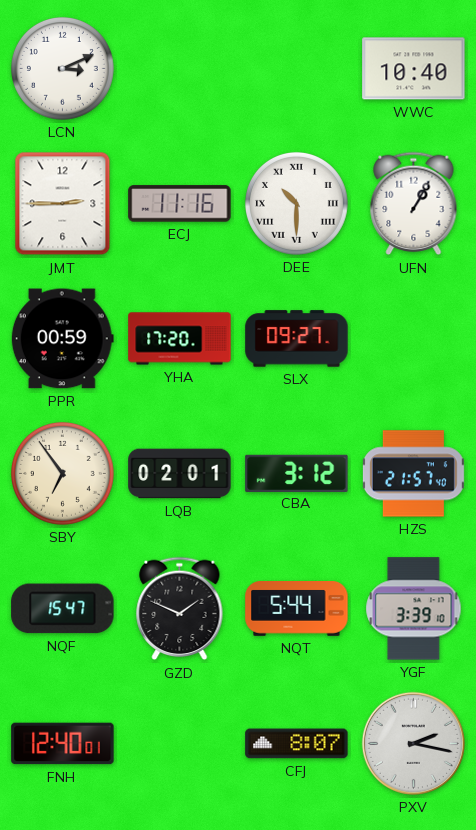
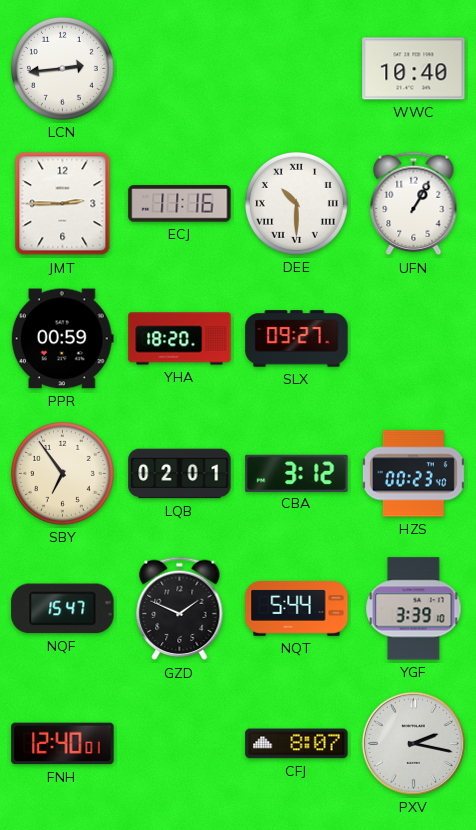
LCN: 3:11 -> 2:44 (62, 68)
YHA: 17:20 -> 18:20 (180, 339)
HZS: 21:57 -> 00:23 (413, 474)
